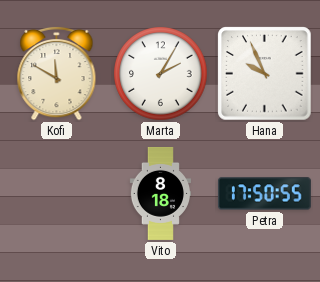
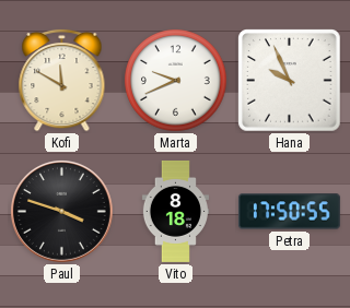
Marta: 2:05 -> 9:41 (176, 81)
Paul: none -> 3:48 (62, 212)
